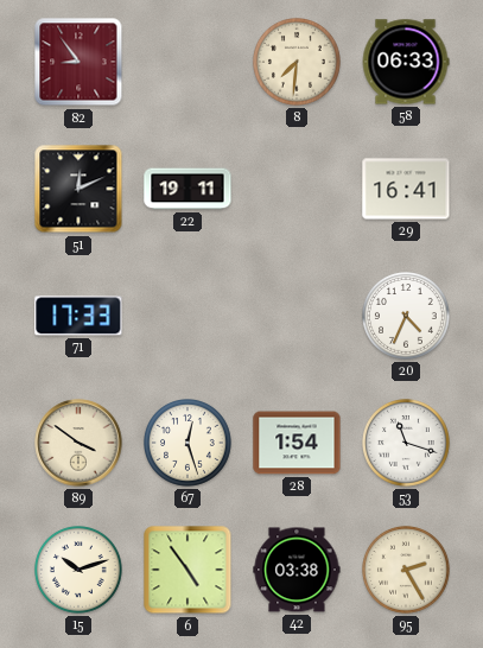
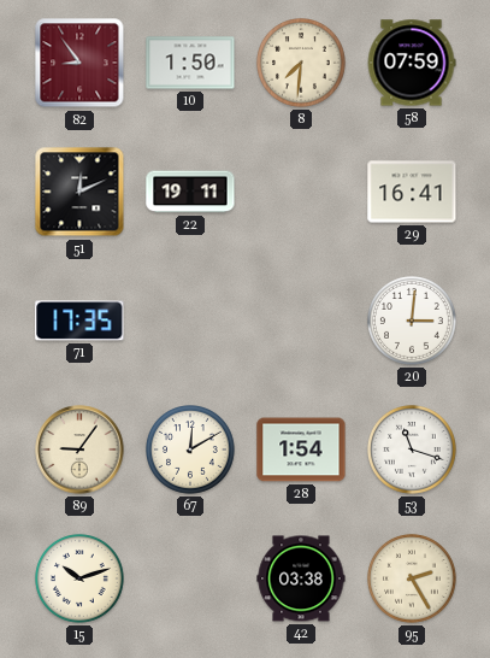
10: none -> 1:50 (190, 63)
58: 06:33 -> 07:59 (412, 63)
71: 17:33 -> 17:35 (79, 321)
20: 4:34 -> 3:01 (413, 322)
89: 3:51 -> 9:06 (79, 450)
67: 12:27 -> 12:10 (191, 451)
6: 4:54 -> none (188, 570)
